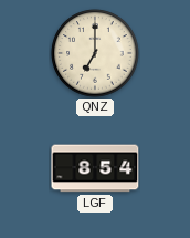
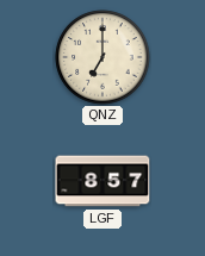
LGF: 8:54 -> 8:57 (102, 181)
